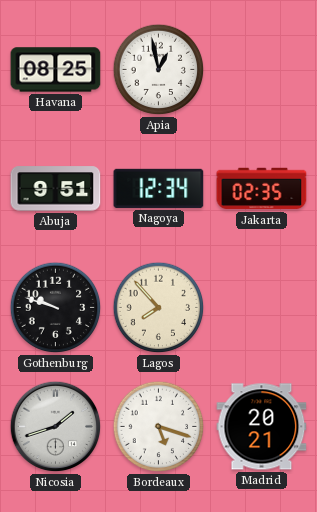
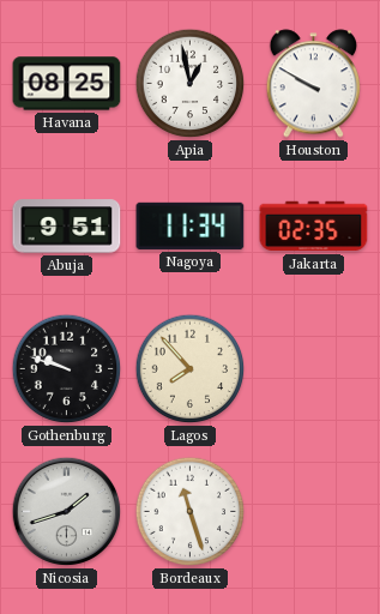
Houston: none -> 9:50 (314, 84)
Nagoya: 12:34 -> 11:34 (191, 225)
Bordeaux: 5:18 -> 11:27 (191, 512)
Madrid: 20:21 -> none (262, 427)
